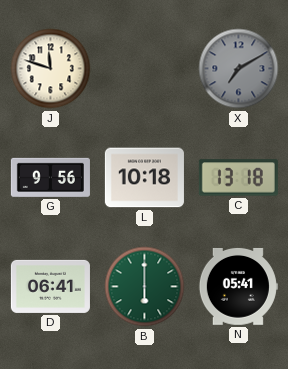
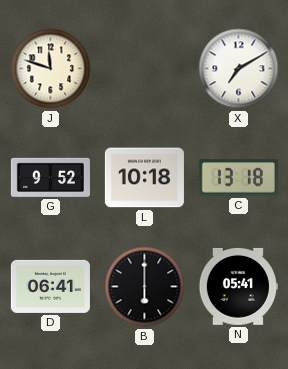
X dial: grey -> white (239, 69)
G: 9:56 -> 9:52 (50, 177)
B dial: green -> black (145, 287)
